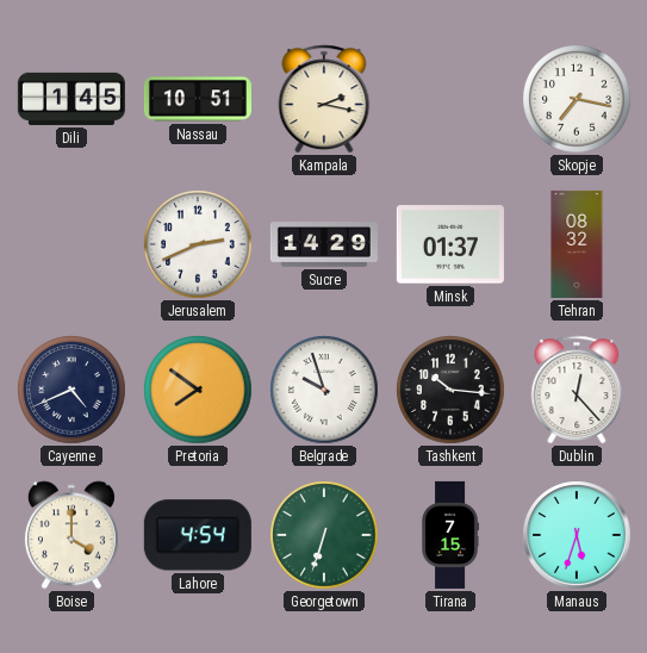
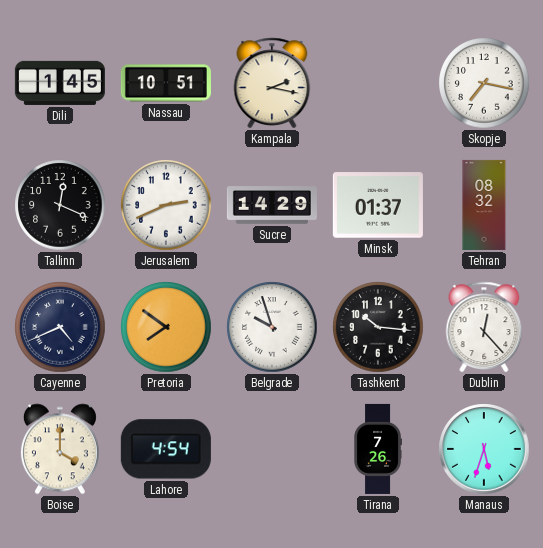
Tallinn: none -> 12:19 (60, 205)
Georgetown: 6:33 -> none (324, 535)
Tirana: 7:15 -> 7:26 (377, 449)
